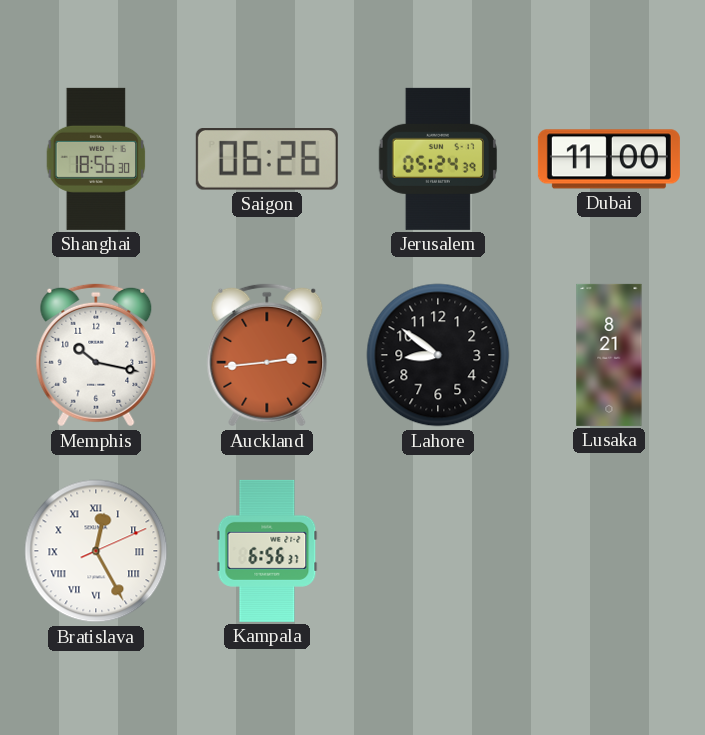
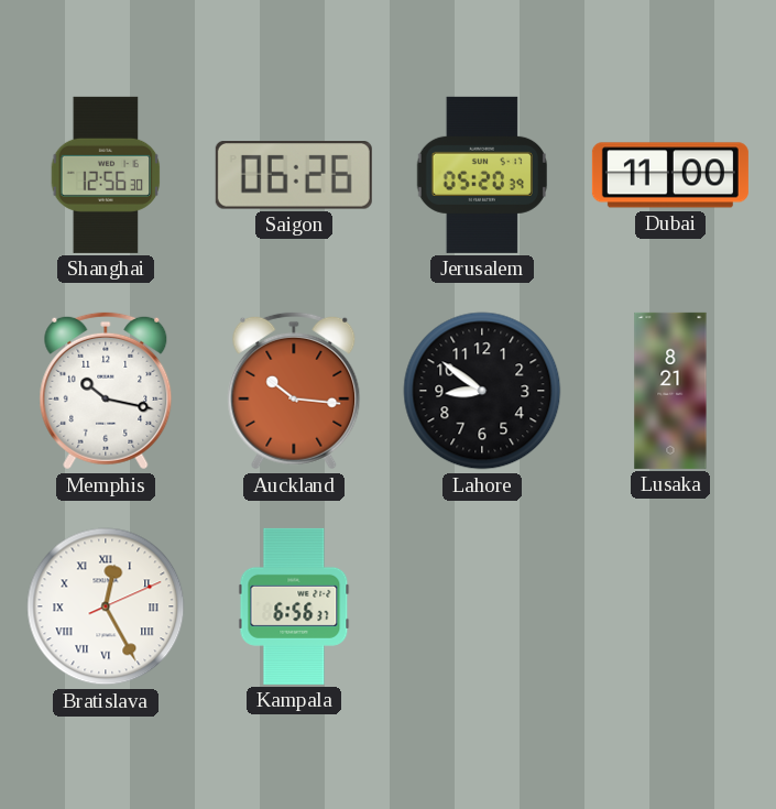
Shanghai: 18:56 -> 12:56 (106, 175)
Jerusalem: 05:24 -> 05:20 (481, 175)
Auckland: 2:44 -> 10:16 (294, 391)
